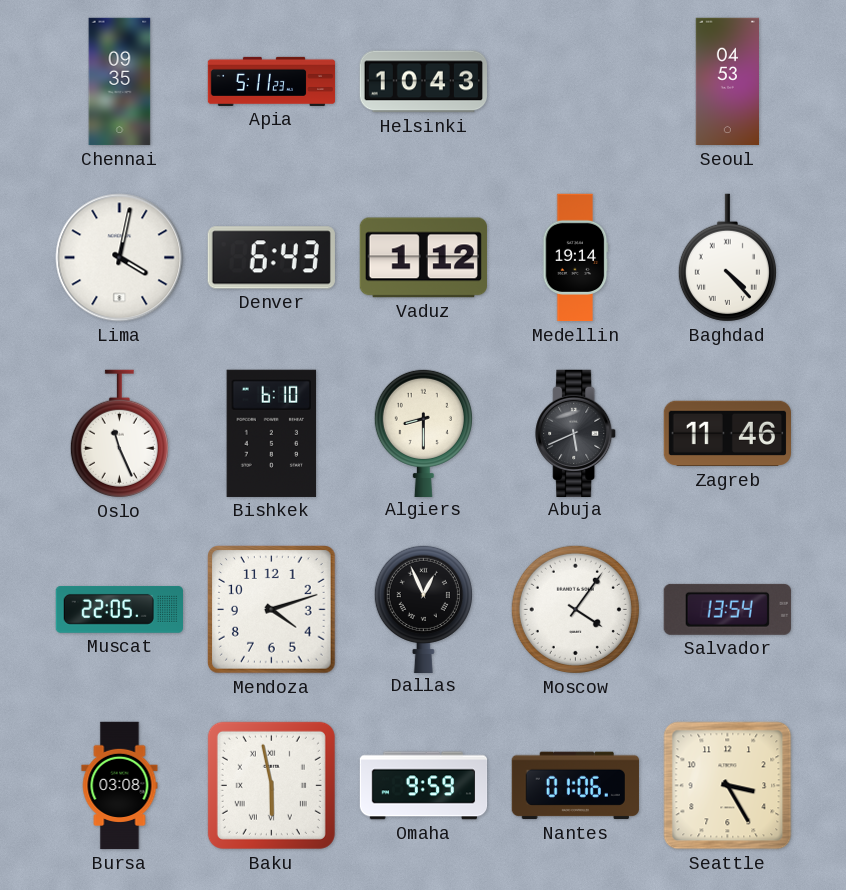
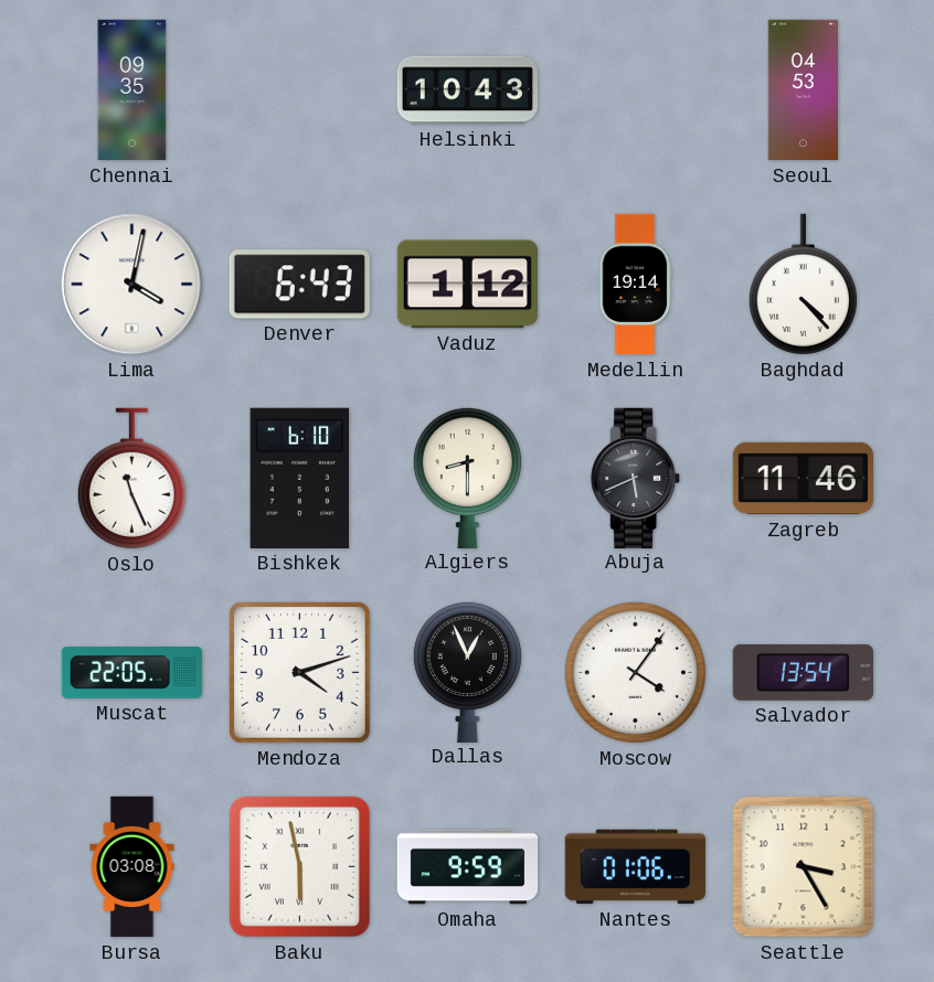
Apia: 5:11 -> none (272, 81)
